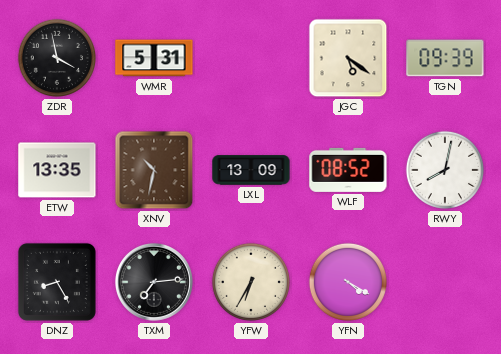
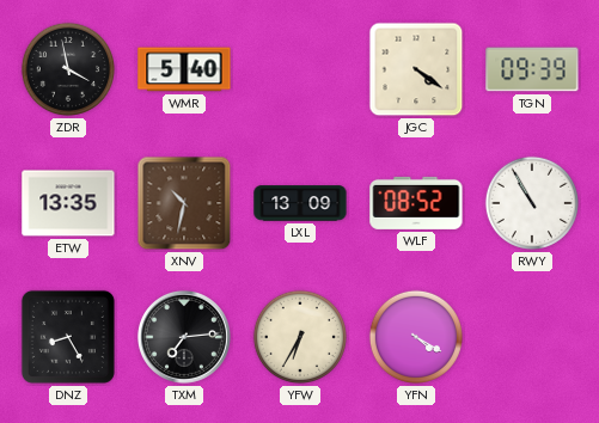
WMR: 5:31 -> 5:40 (184, 69)
JGC: 5:21 -> 4:21 (416, 69)
RWY: 8:02 -> 10:55 (532, 203)
